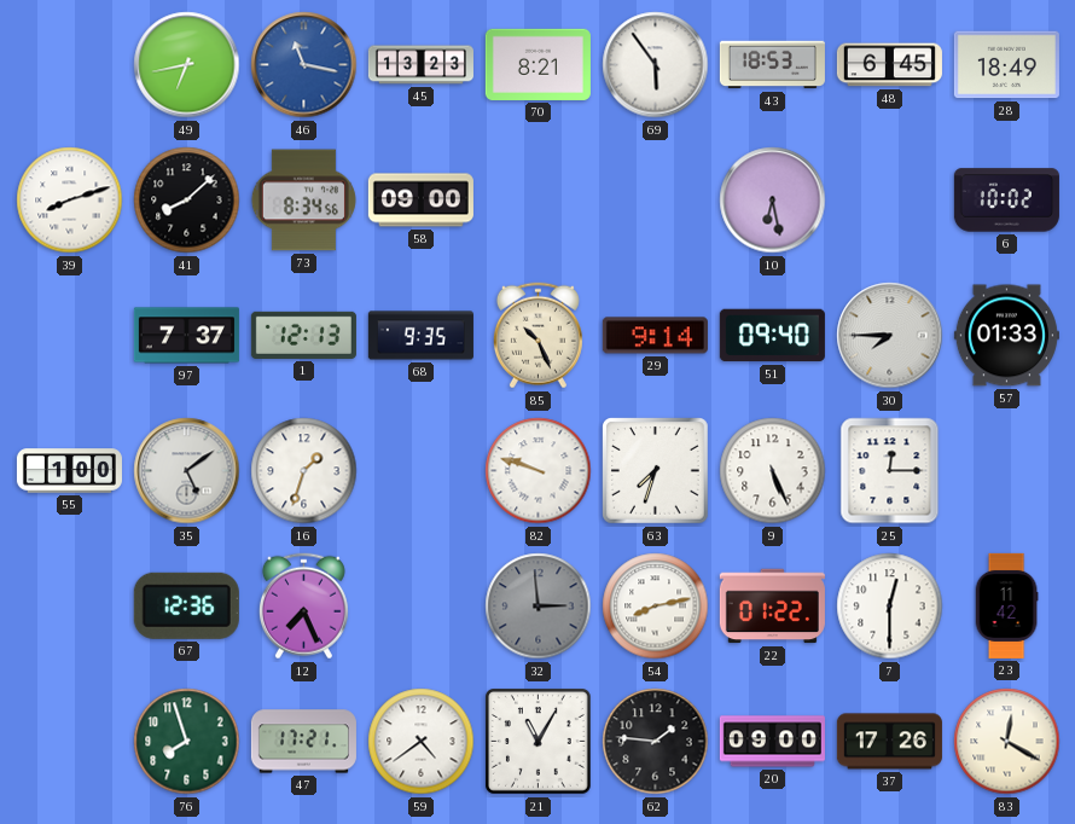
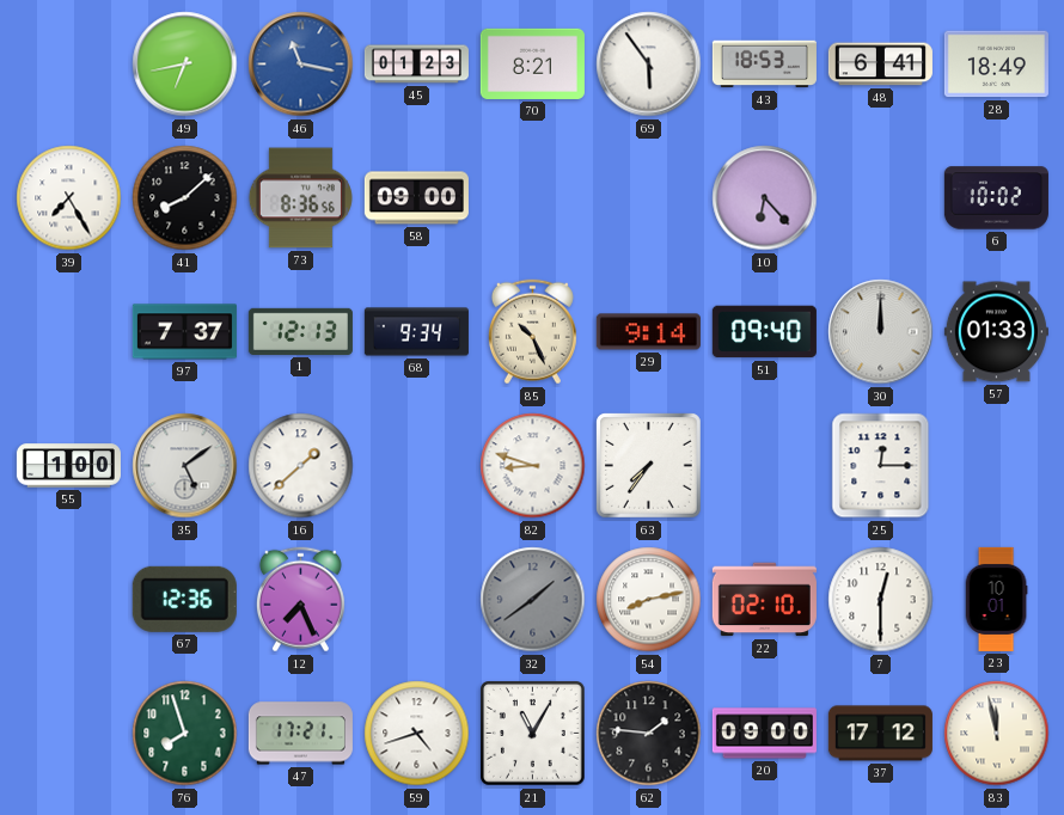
45: 13:23 -> 01:23 (416, 65)
48: 6:45 -> 6:41 (880, 65)
39: 8:12 -> 7:25 (69, 198)
73: 8:34 -> 8:36 (300, 198)
10: 6:28 -> 6:23 (765, 198)
68: 9:35 -> 9:34 (416, 332)
30: 7:45 -> 12:00 (881, 332)
16: 1:33 -> 1:38 (301, 466)
82: 9:48 -> 8:48 (533, 466)
63: 7:33 -> 7:36 (649, 466)
9: 5:26 -> none (773, 471)
32: 2:59 -> 1:39 (533, 600)
22: 01:22 -> 02:10 (764, 600)
23: 11:42 -> 10:01 (996, 599)
59: 4:39 -> 4:42 (417, 734)
37: 17:26 -> 17:12 (880, 734)
83: 12:20 -> 11:58 (997, 734)
